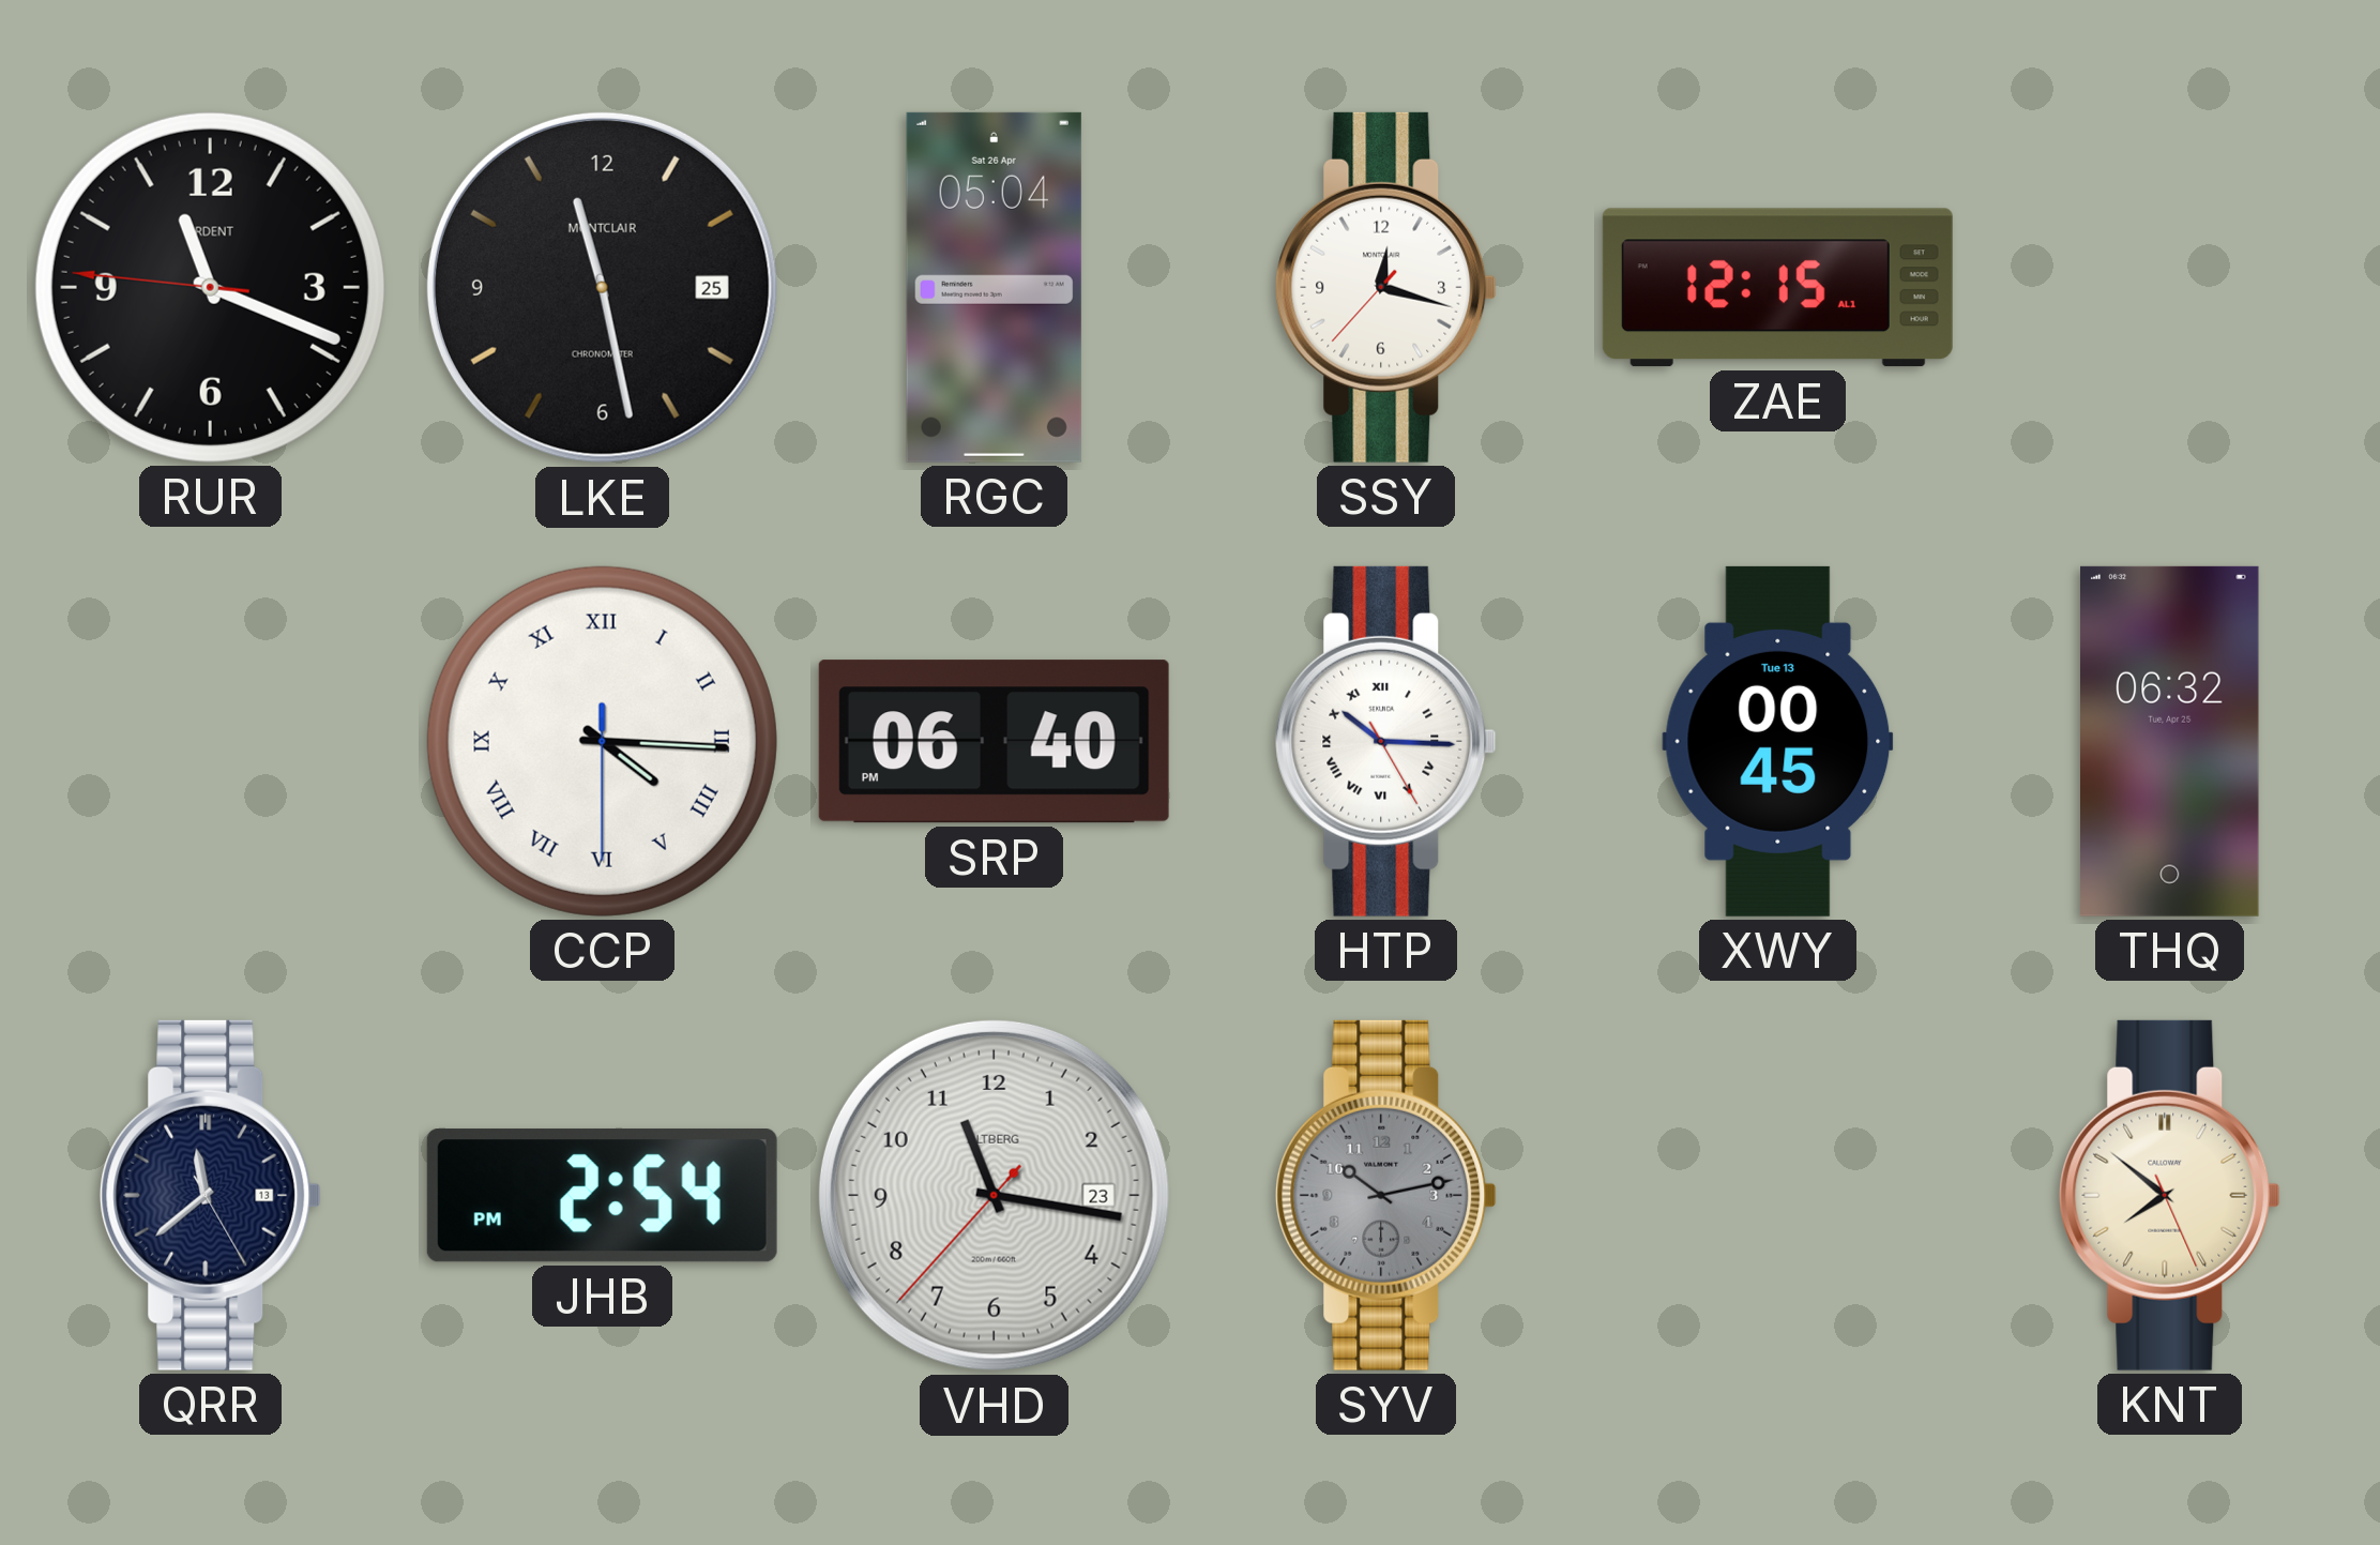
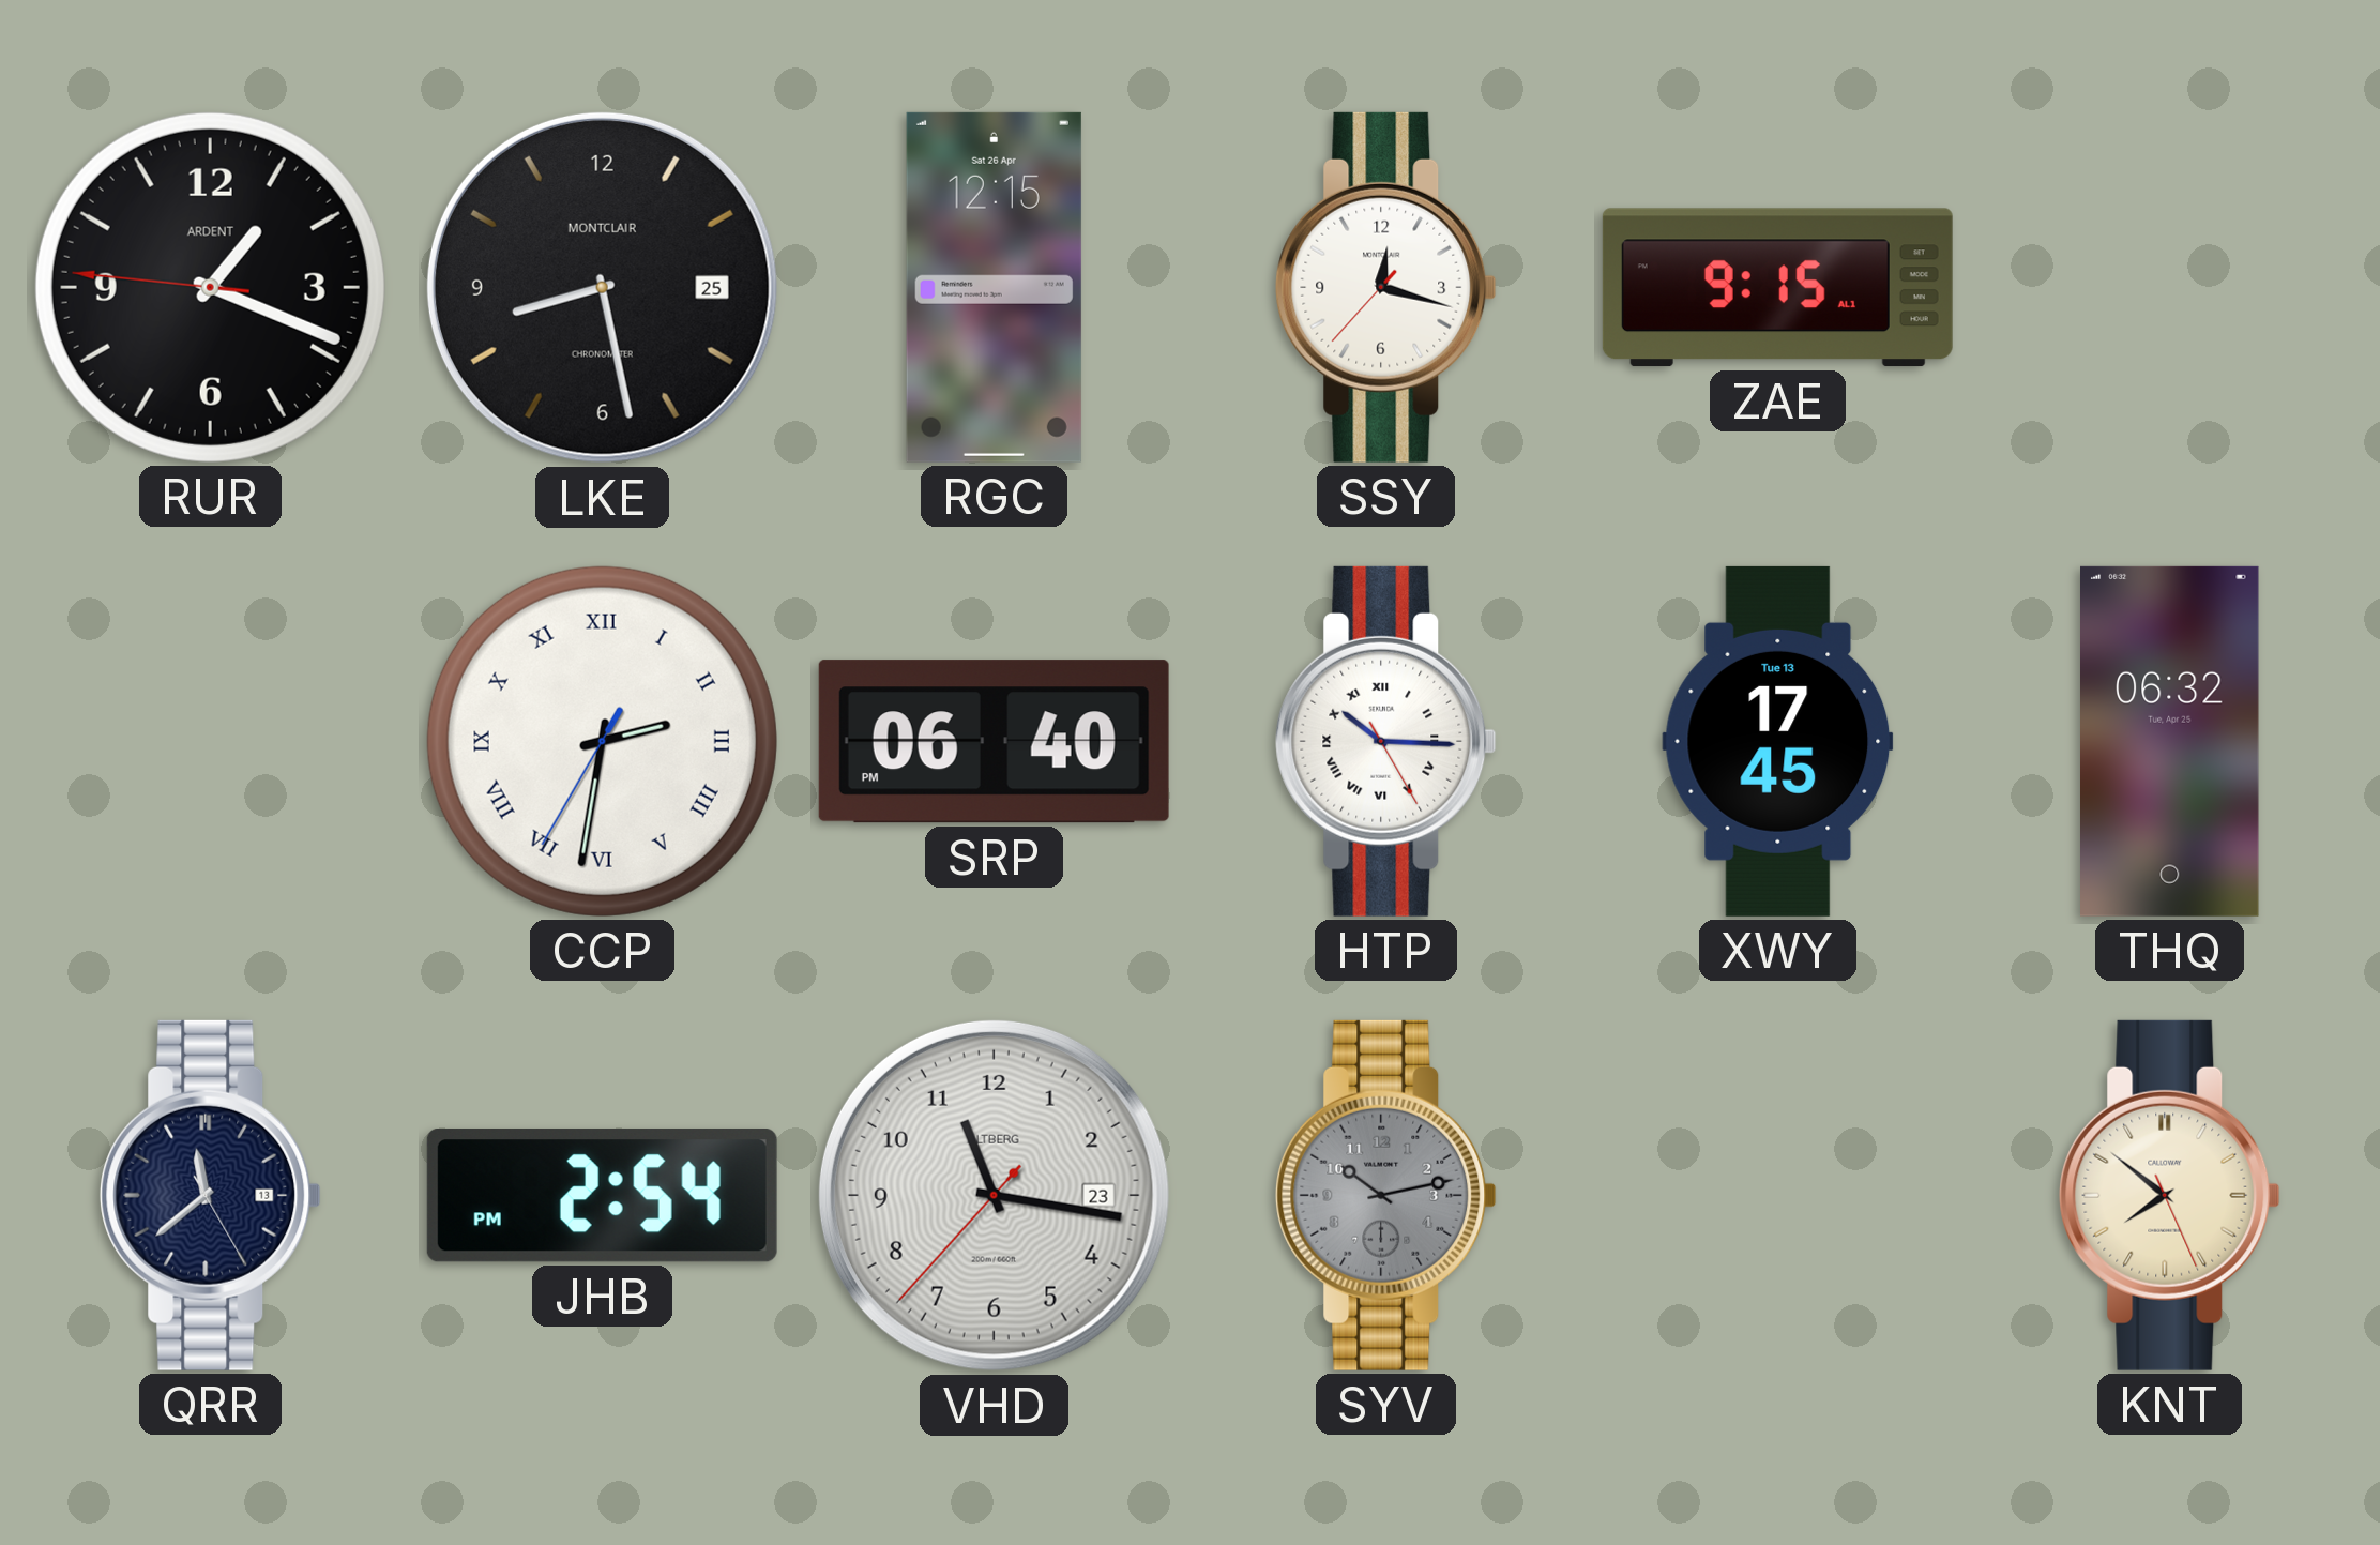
RUR: 11:18 -> 1:18 (210, 287)
LKE: 11:28 -> 8:28 (602, 287)
RGC: 05:04 -> 12:15 (994, 287)
ZAE: 12:15 -> 9:15 (1777, 288)
CCP: 4:15 -> 2:31 (602, 741)
XWY: 00:45 -> 17:45 (1778, 741)
